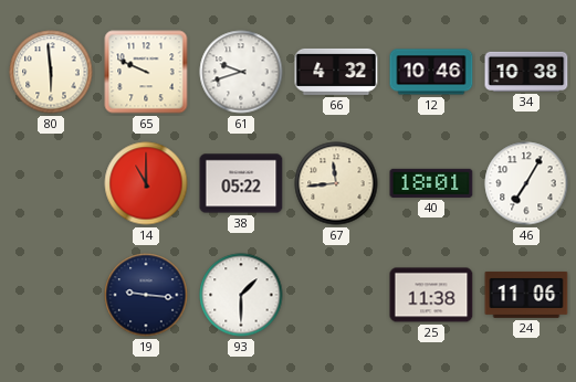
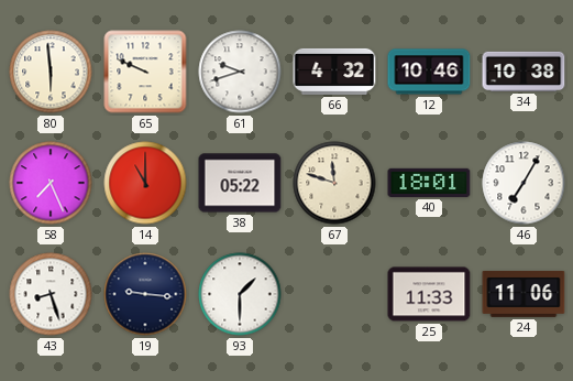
58: none -> 7:26 (51, 183)
67: 11:44 -> 11:48 (334, 183)
43: none -> 8:27 (51, 294)
25: 11:38 -> 11:33 (429, 294)
